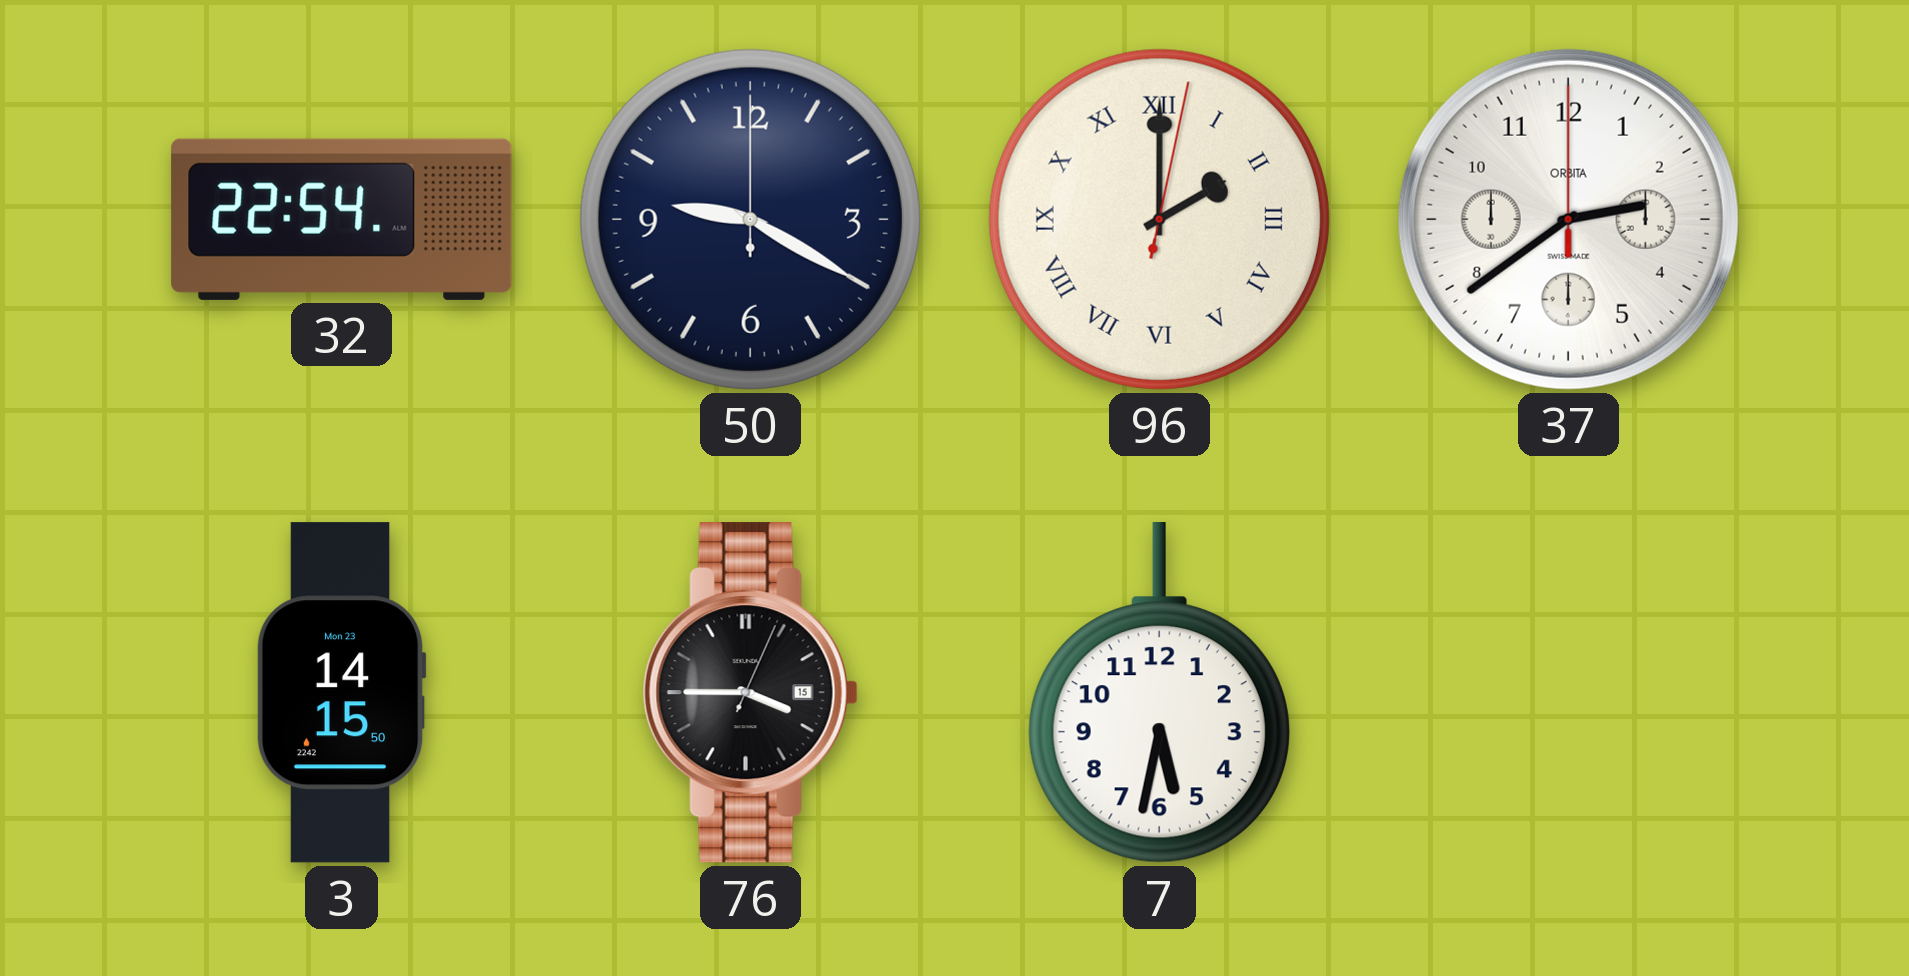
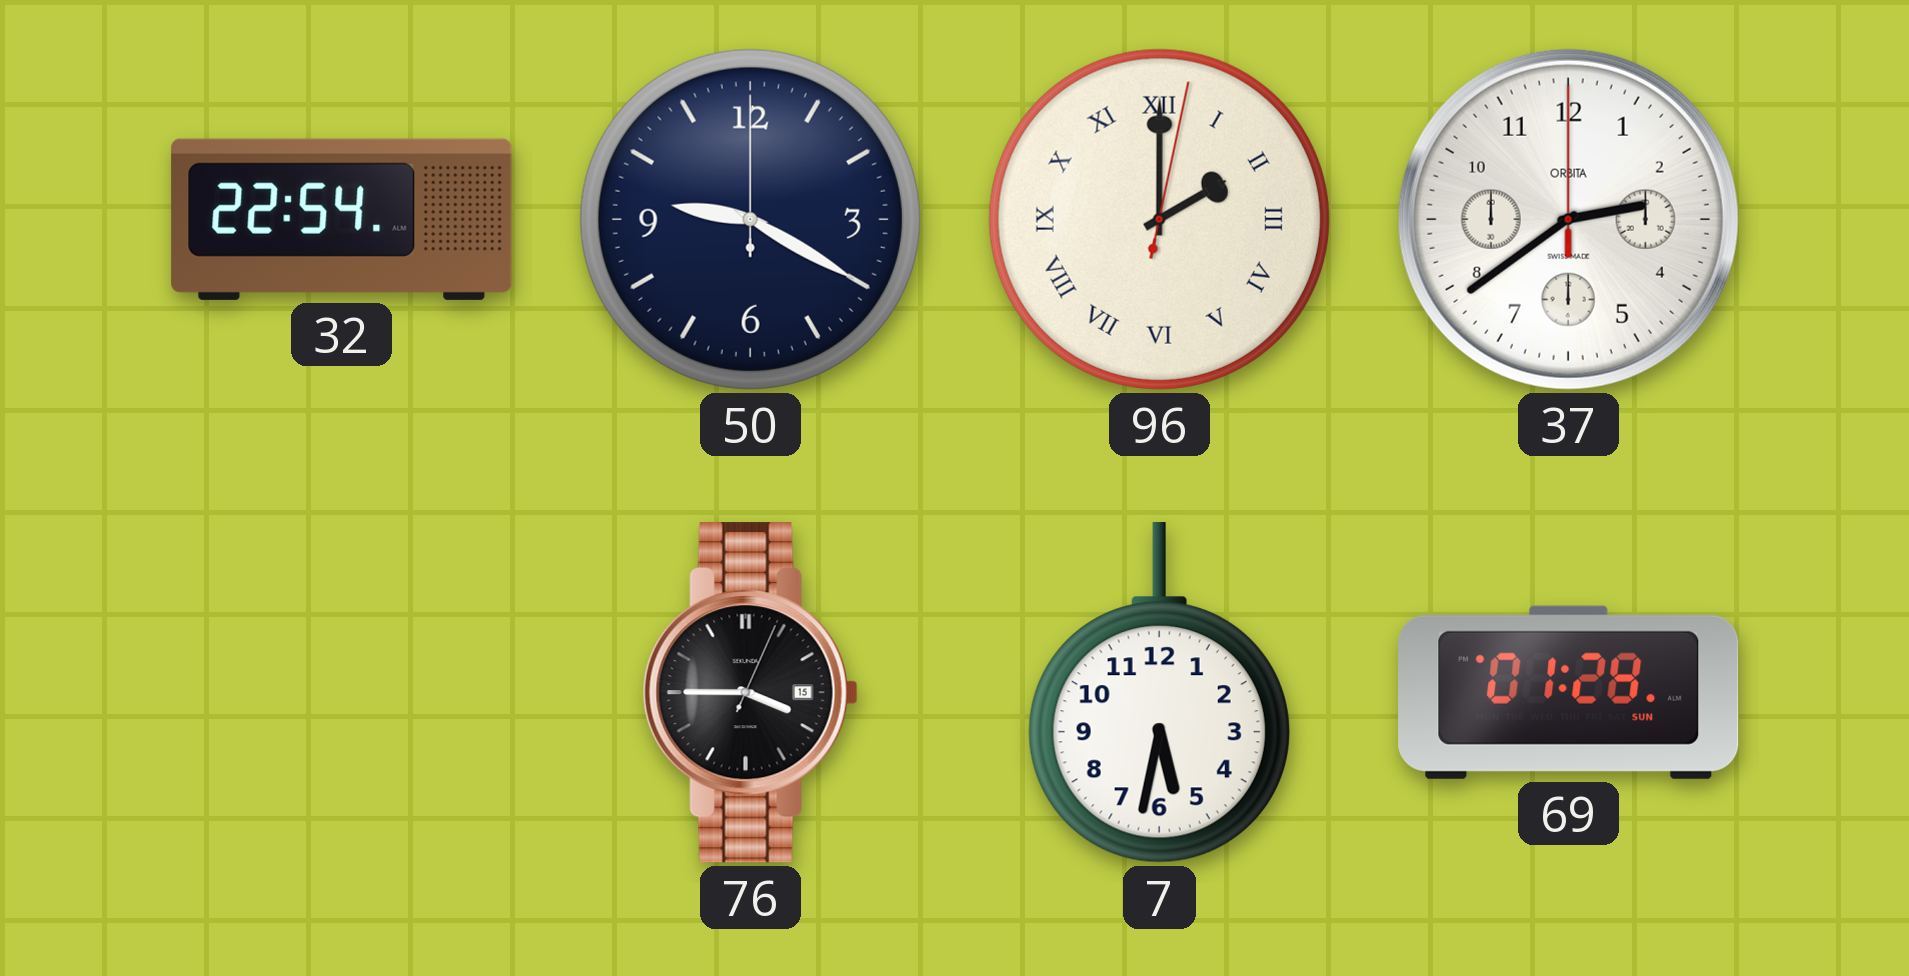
3: 14:15 -> none (341, 693)
69: none -> 01:28 (1569, 692)
